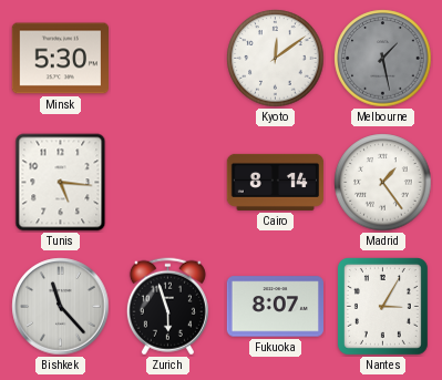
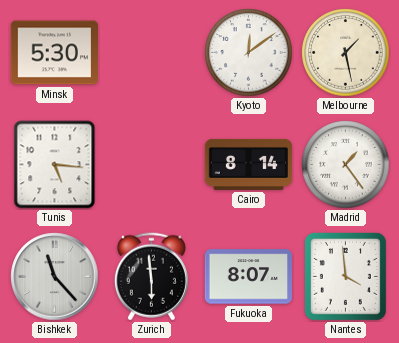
Melbourne dial: grey -> cream (346, 53)
Zurich: 5:57 -> 5:59 (151, 277)
Nantes: 3:05 -> 3:59 (345, 276)
